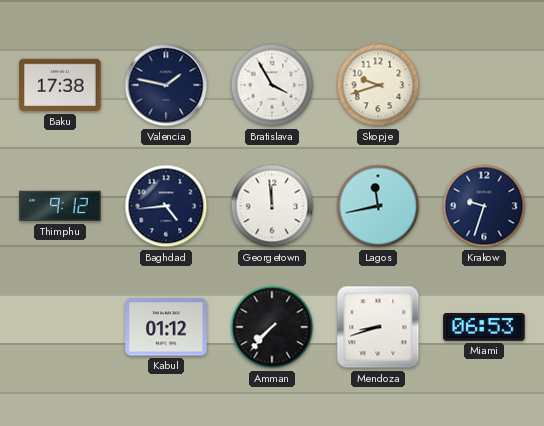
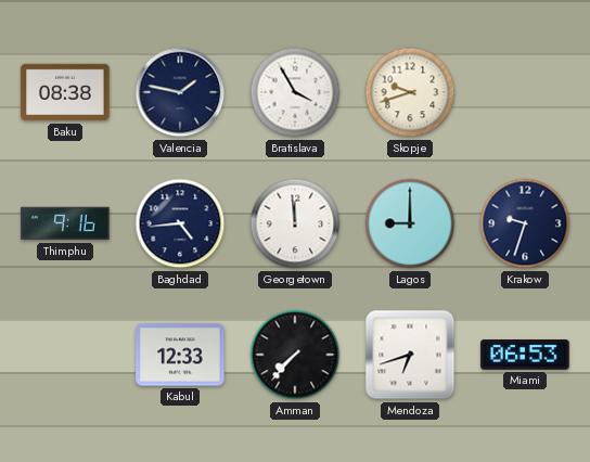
Baku: 17:38 -> 08:38 (65, 92)
Thimphu: 9:12 -> 9:16 (65, 223)
Lagos: 11:43 -> 9:00 (410, 223)
Kabul: 01:12 -> 12:33 (180, 355)
Mendoza: 8:42 -> 6:42 (410, 355)
